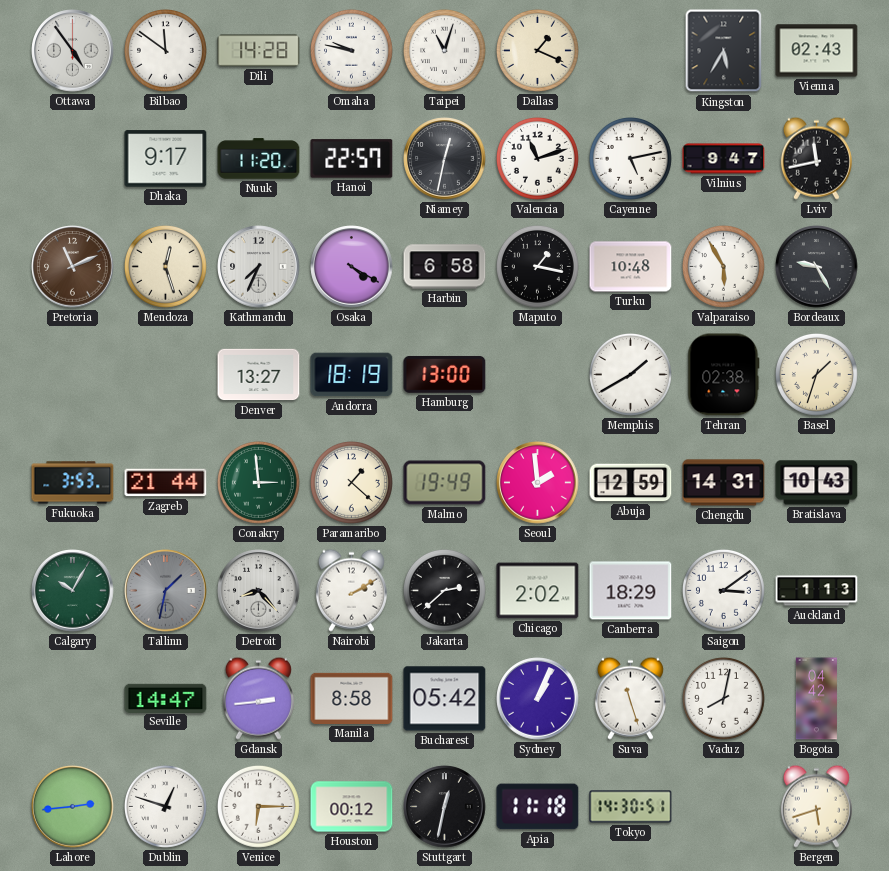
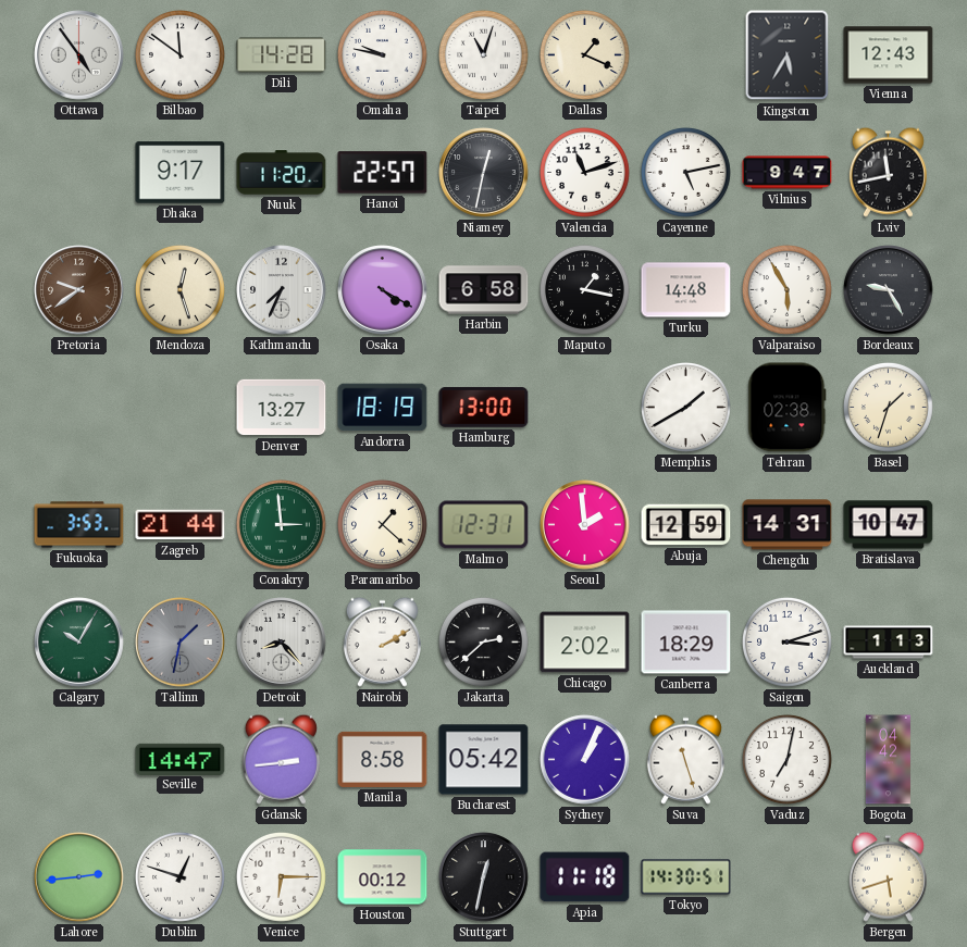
Vienna: 02:43 -> 12:43 (889, 55)
Pretoria: 11:11 -> 9:39 (79, 290)
Turku: 10:48 -> 14:48 (686, 290)
Malmo: 19:49 -> 12:31 (484, 525)
Bratislava: 10:43 -> 10:47 (889, 525)
Saigon: 3:09 -> 3:12 (786, 641)
Vaduz: 8:02 -> 7:02 (786, 759)
